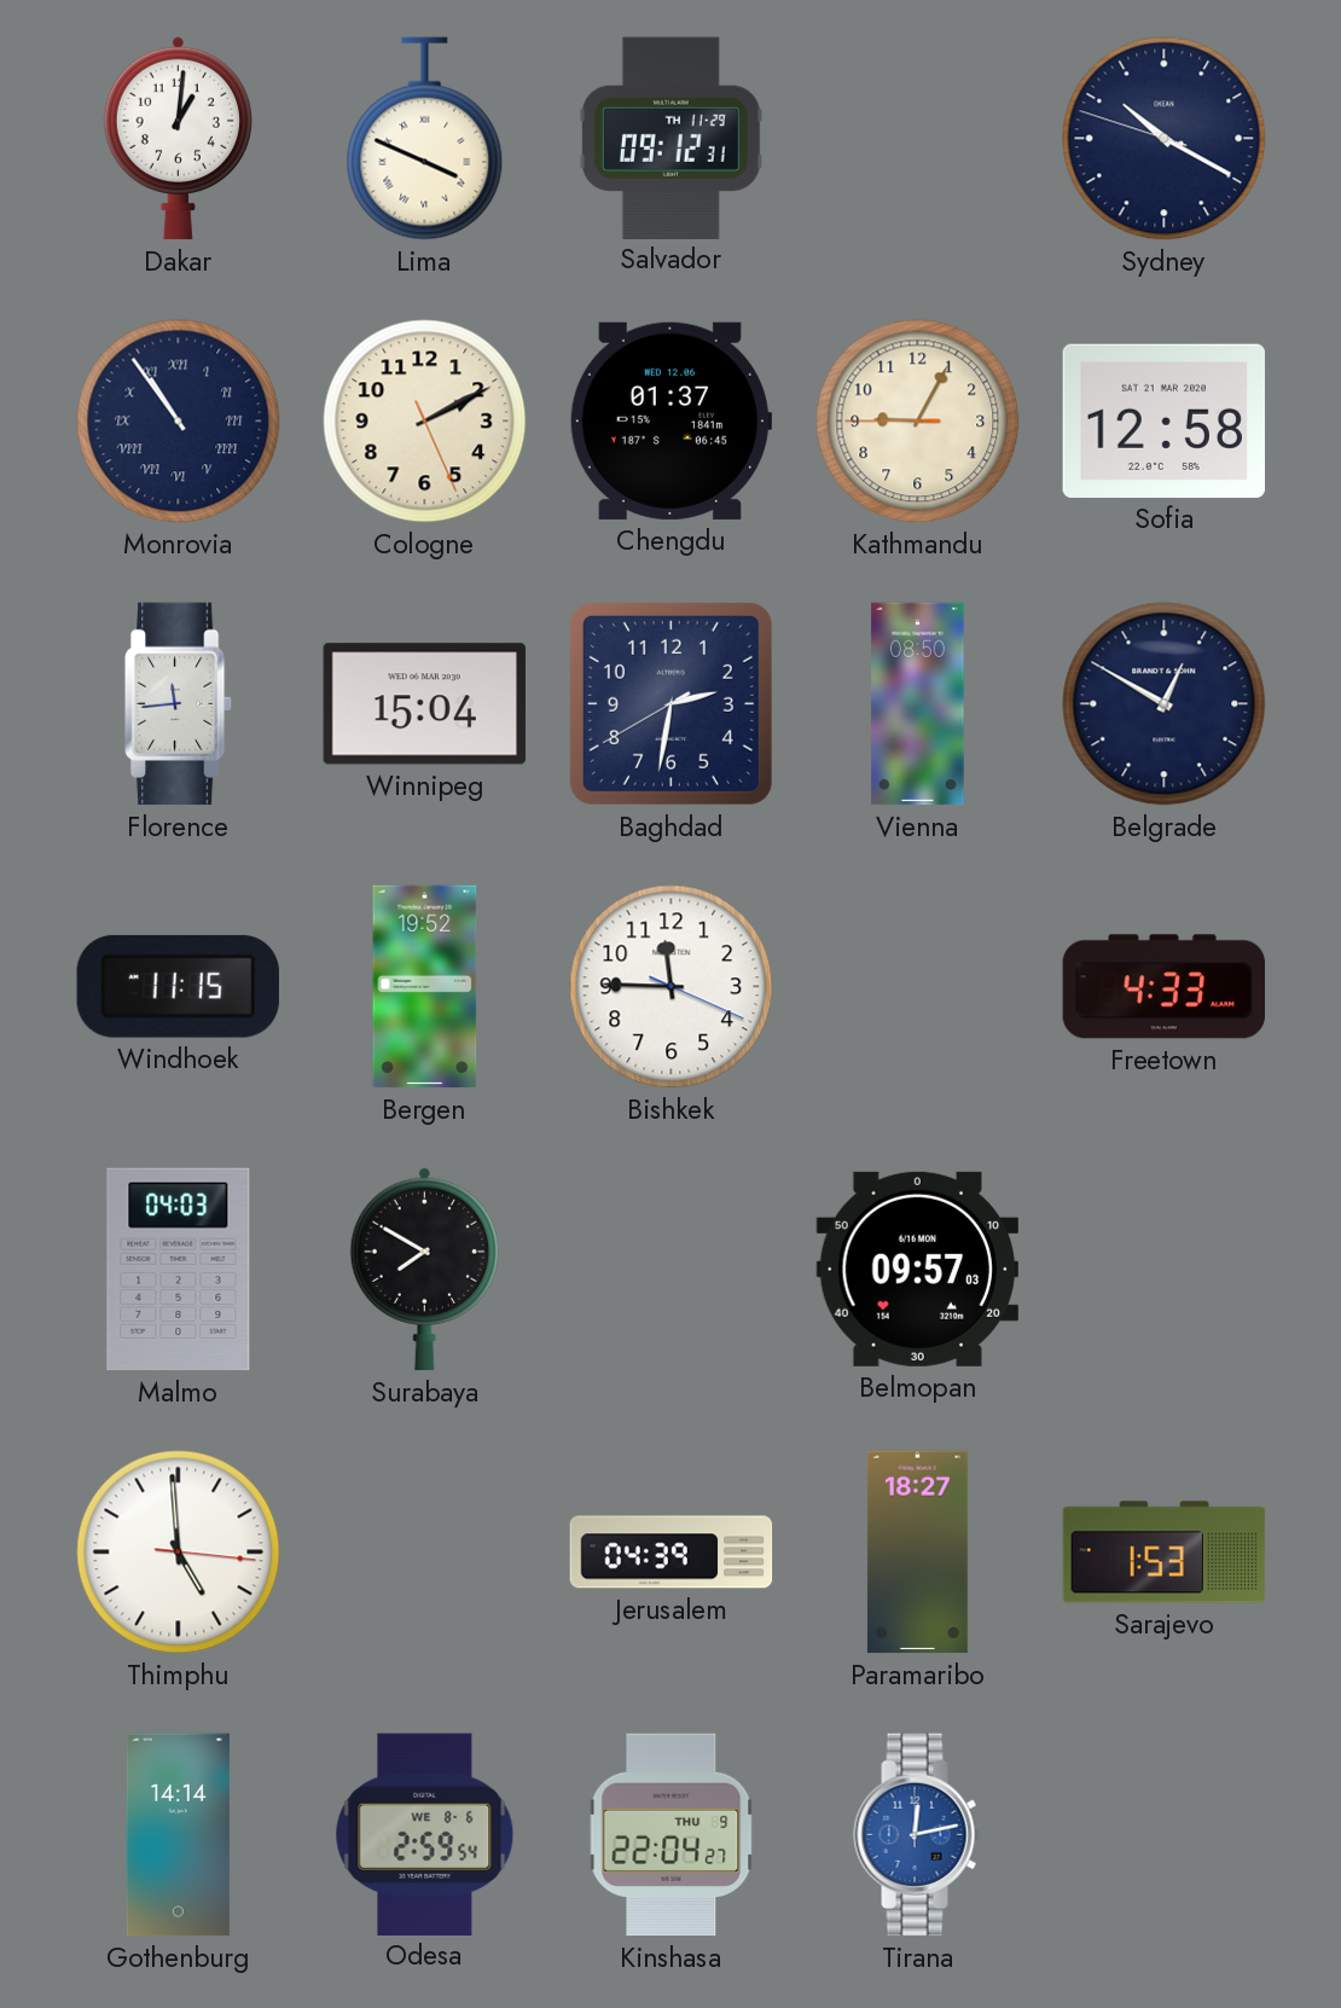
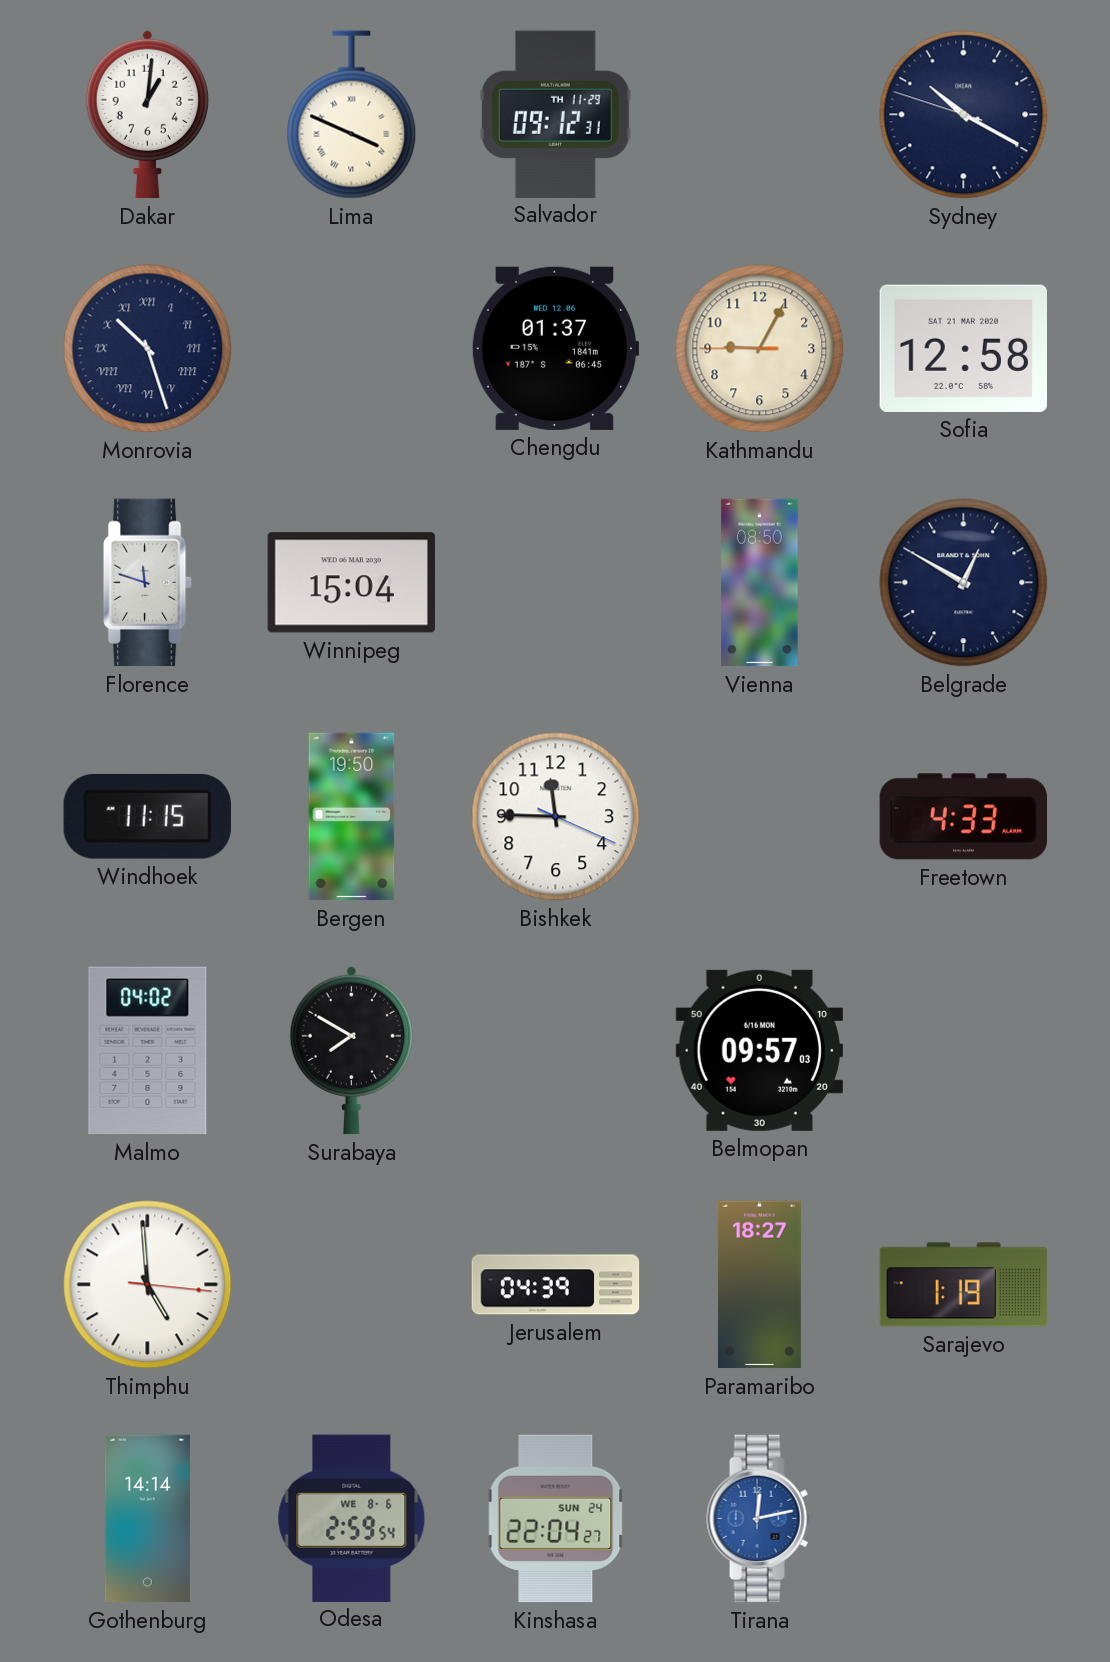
Monrovia: 10:54 -> 10:27 (148, 349)
Cologne: 2:10 -> none (425, 422)
Florence: 11:44 -> 11:48 (148, 583)
Baghdad: 2:31 -> none (670, 703)
Bergen: 19:52 -> 19:50 (352, 817)
Malmo: 04:03 -> 04:02 (148, 1051)
Sarajevo: 1:53 -> 1:19 (964, 1285)
Kinshasa date: THU 9 -> SUN 24 (556, 1519)
